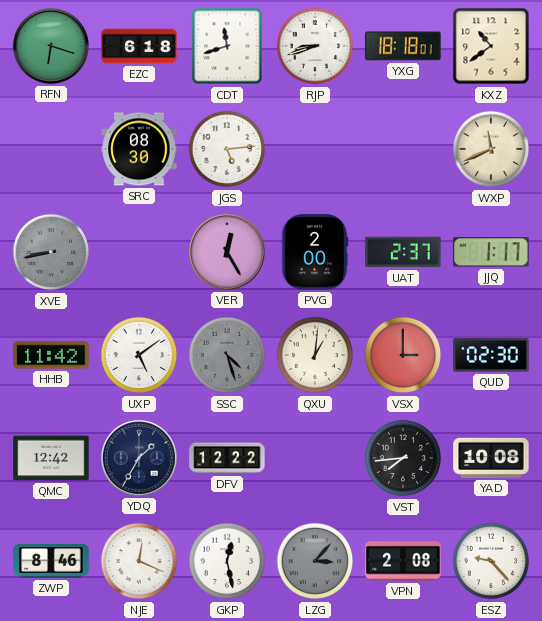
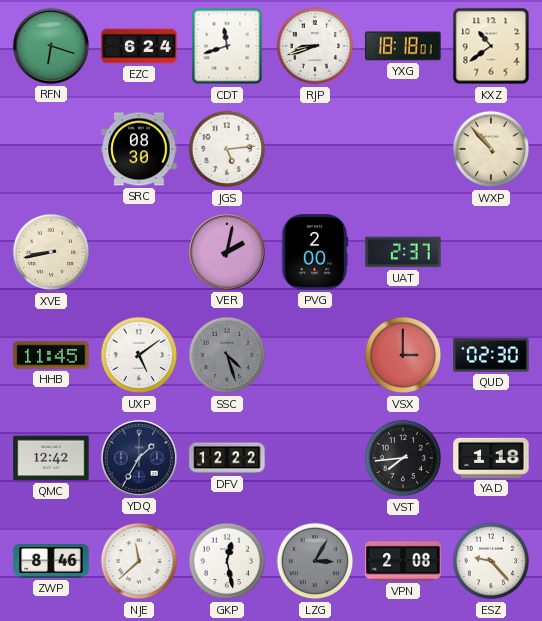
EZC: 6:18 -> 6:24 (139, 46)
WXP: 11:41 -> 10:53 (491, 149)
XVE dial: grey -> cream (51, 252)
VER: 12:25 -> 2:02 (227, 252)
JJQ: 1:17 -> none (491, 252)
HHB: 11:42 -> 11:45 (51, 355)
QXU: 1:01 -> none (315, 355)
YAD: 10:08 -> 1:18 (491, 458)
NJE: 12:19 -> 11:38 (139, 561)
LZG: 3:07 -> 3:05 (315, 561)
